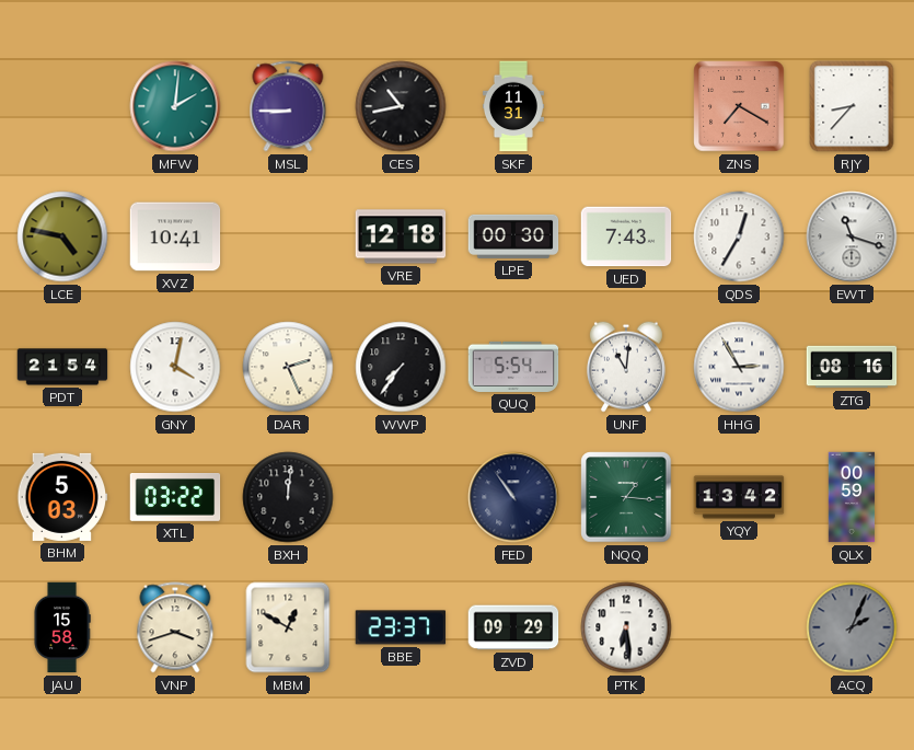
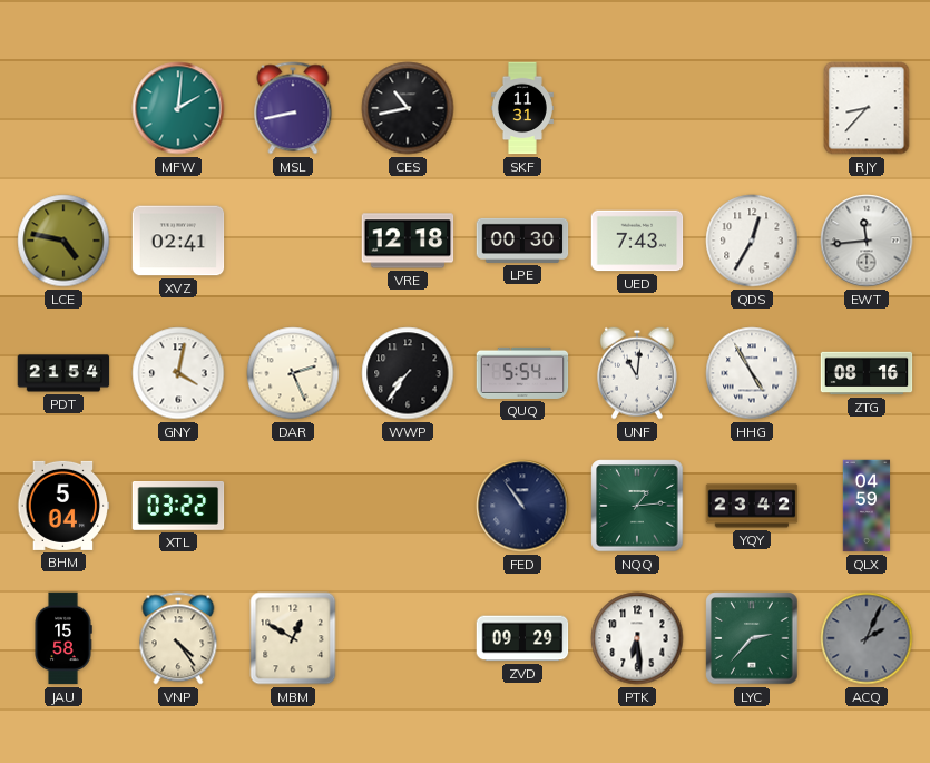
MSL: 8:45 -> 8:43 (293, 108)
ZNS: 7:20 -> none (739, 106)
XVZ: 10:41 -> 02:41 (178, 241)
EWT: 11:18 -> 11:44 (867, 241)
HHG: 2:55 -> 4:55 (752, 373)
BHM: 5:03 -> 5:04 (63, 506)
BXH: 12:01 -> none (288, 497)
NQQ: 1:16 -> 1:14 (637, 506)
YQY: 13:42 -> 23:42 (752, 506)
QLX: 00:59 -> 04:59 (867, 506)
VNP: 3:42 -> 4:24 (178, 638)
BBE: 23:37 -> none (401, 627)
LYC: none -> 2:37 (752, 638)
